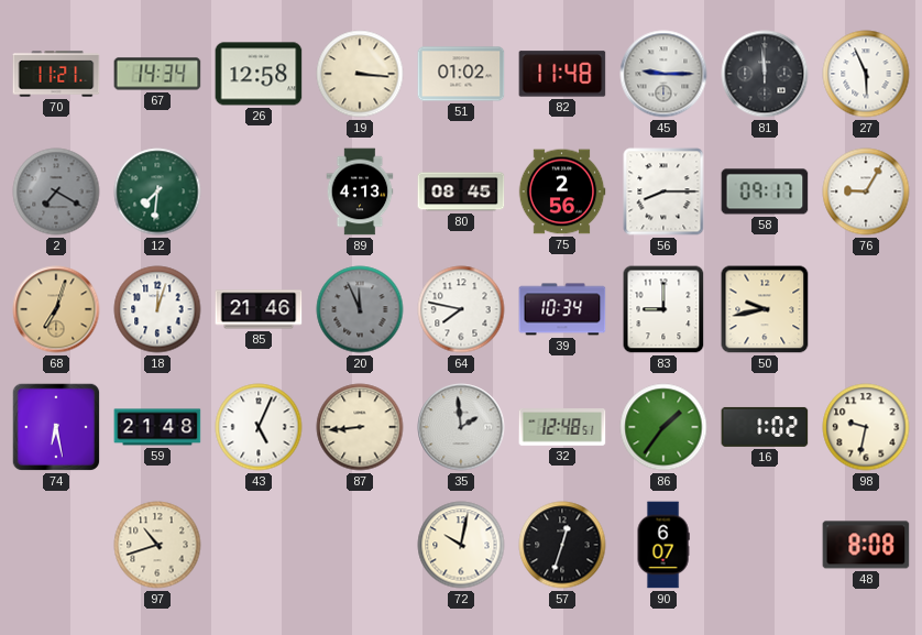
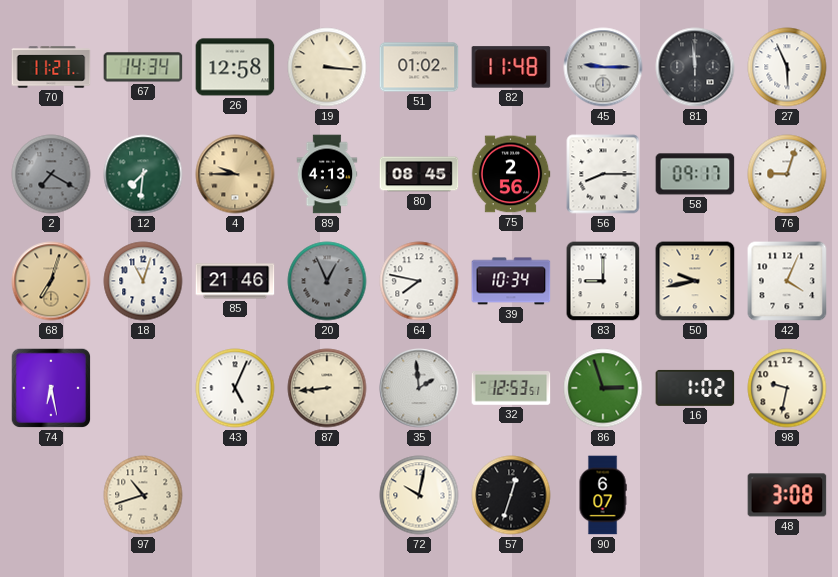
4: none -> 9:45 (235, 174)
76: 9:05 -> 9:03 (787, 174)
18: 12:03 -> 11:03 (143, 281)
20: 11:56 -> 12:56 (327, 281)
42: none -> 4:04 (787, 281)
59: 21:48 -> none (157, 427)
32: 12:48 -> 12:53 (511, 389)
86: 1:36 -> 2:57 (603, 388)
48: 8:08 -> 3:08 (787, 495)
